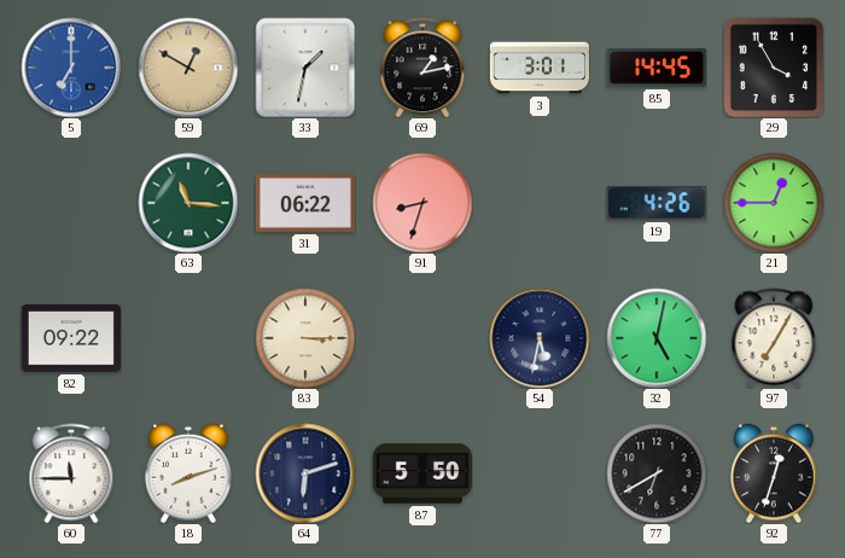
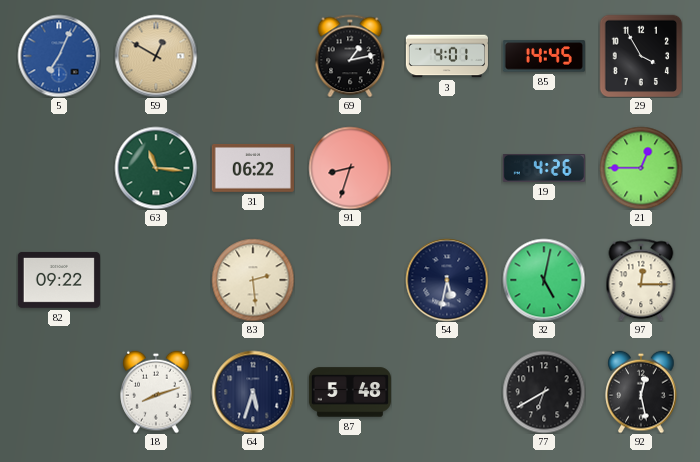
5: 7:00 -> 7:04 (59, 56)
33: 1:32 -> none (305, 68)
3: 3:01 -> 4:01 (447, 56)
83: 3:15 -> 2:29 (253, 280)
97: 7:05 -> 12:15 (641, 280)
60: 11:45 -> none (71, 473)
64: 6:12 -> 5:33 (253, 392)
87: 5:50 -> 5:48 (350, 392)
92: 12:33 -> 12:28 (641, 392)
